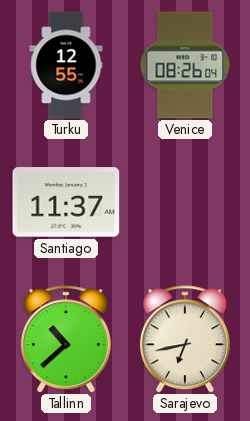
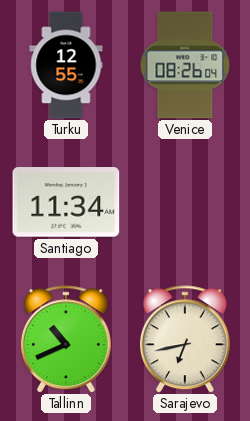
Santiago: 11:37 -> 11:34 (66, 202)
Tallinn: 10:38 -> 10:41 (66, 339)
